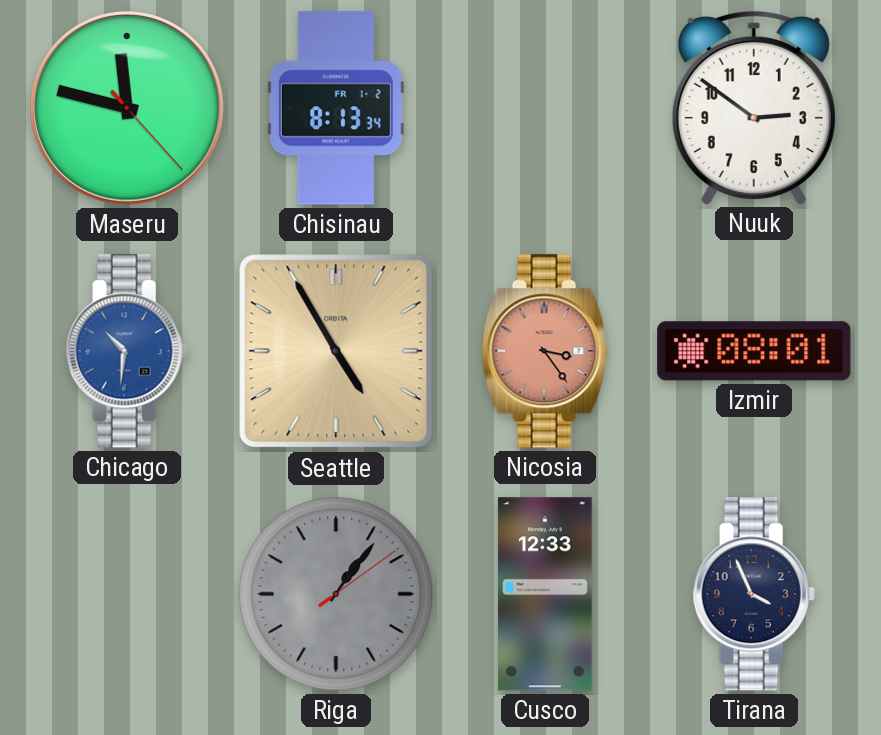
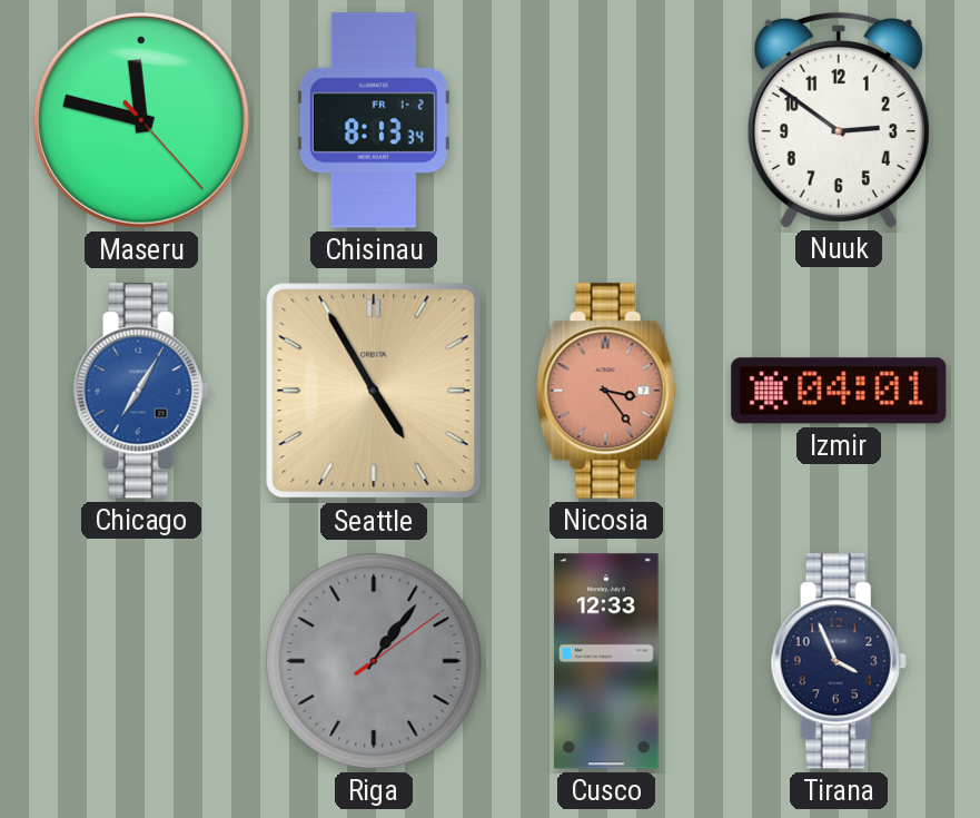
Chicago: 10:31 -> 7:05 (141, 391)
Izmir: 08:01 -> 04:01 (839, 391)
